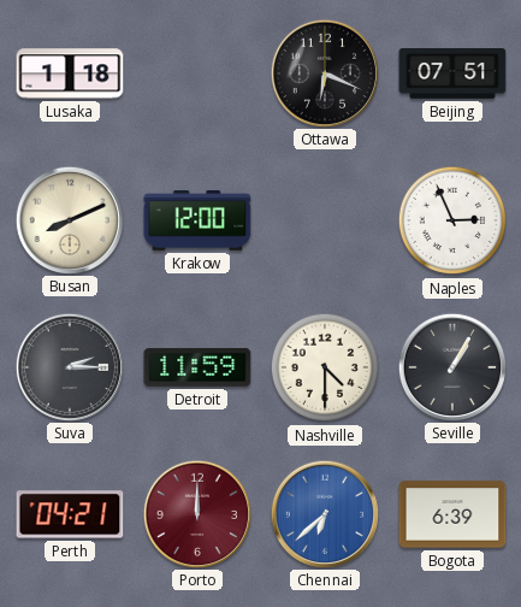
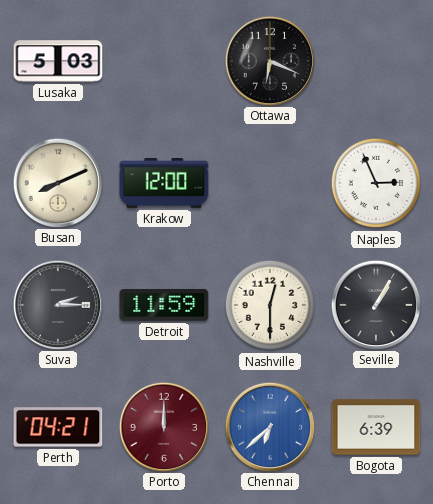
Lusaka: 1:18 -> 5:03 (58, 61)
Beijing: 07:51 -> none (452, 73)
Nashville: 4:30 -> 12:30 (270, 305)
